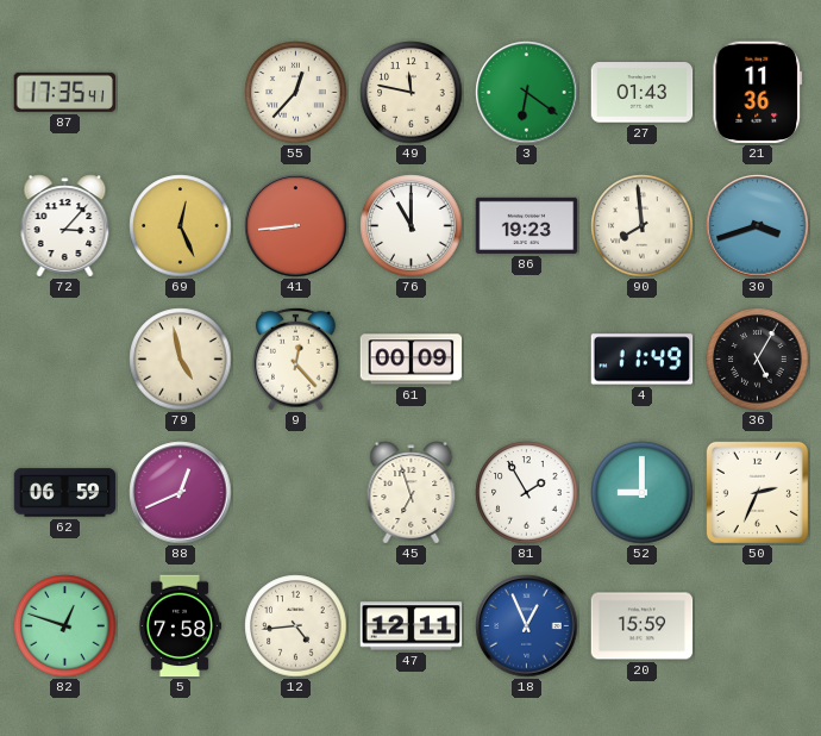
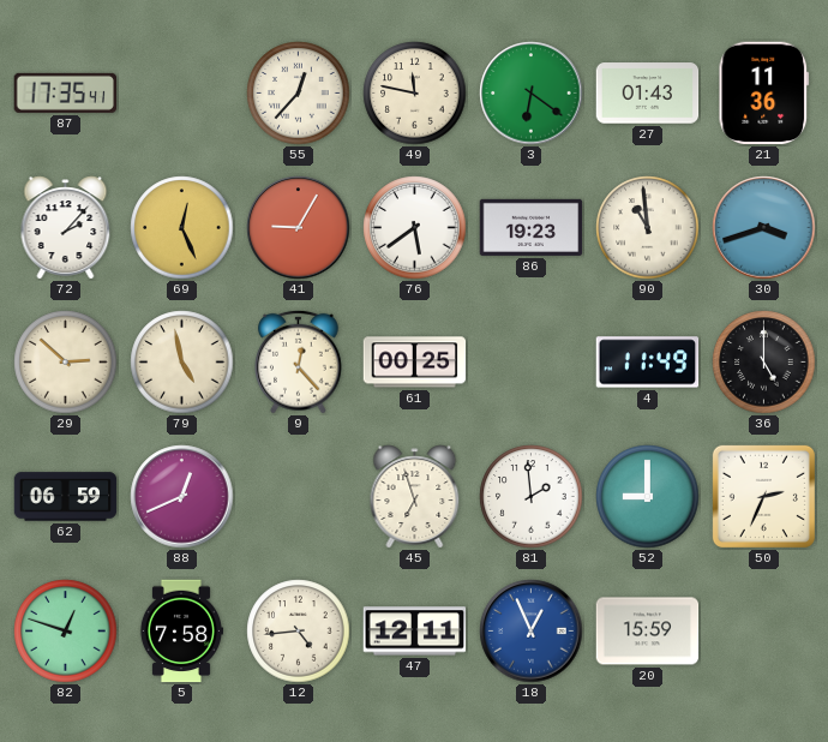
72: 3:07 -> 2:07 (66, 228)
41: 8:44 -> 9:05 (299, 228)
76: 11:00 -> 5:39 (415, 228)
90: 7:59 -> 10:59 (648, 228)
29: none -> 2:52 (66, 363)
61: 00:09 -> 00:25 (415, 363)
36: 5:05 -> 5:00 (764, 363)
81: 1:55 -> 1:59 (532, 497)
